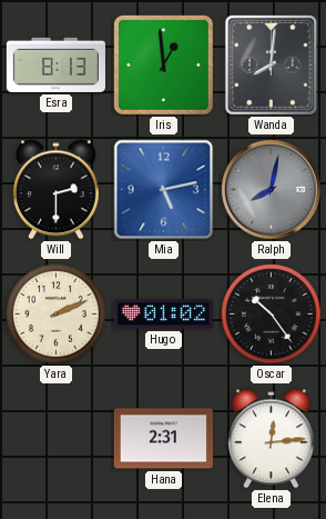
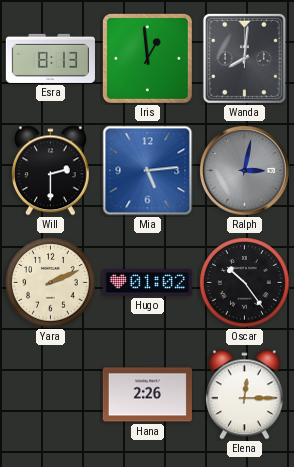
Mia: 5:13 -> 5:14 (148, 171)
Ralph: 8:02 -> 3:02 (245, 171)
Hana: 2:31 -> 2:26 (147, 395)
Elena: 12:14 -> 12:15 (245, 395)
